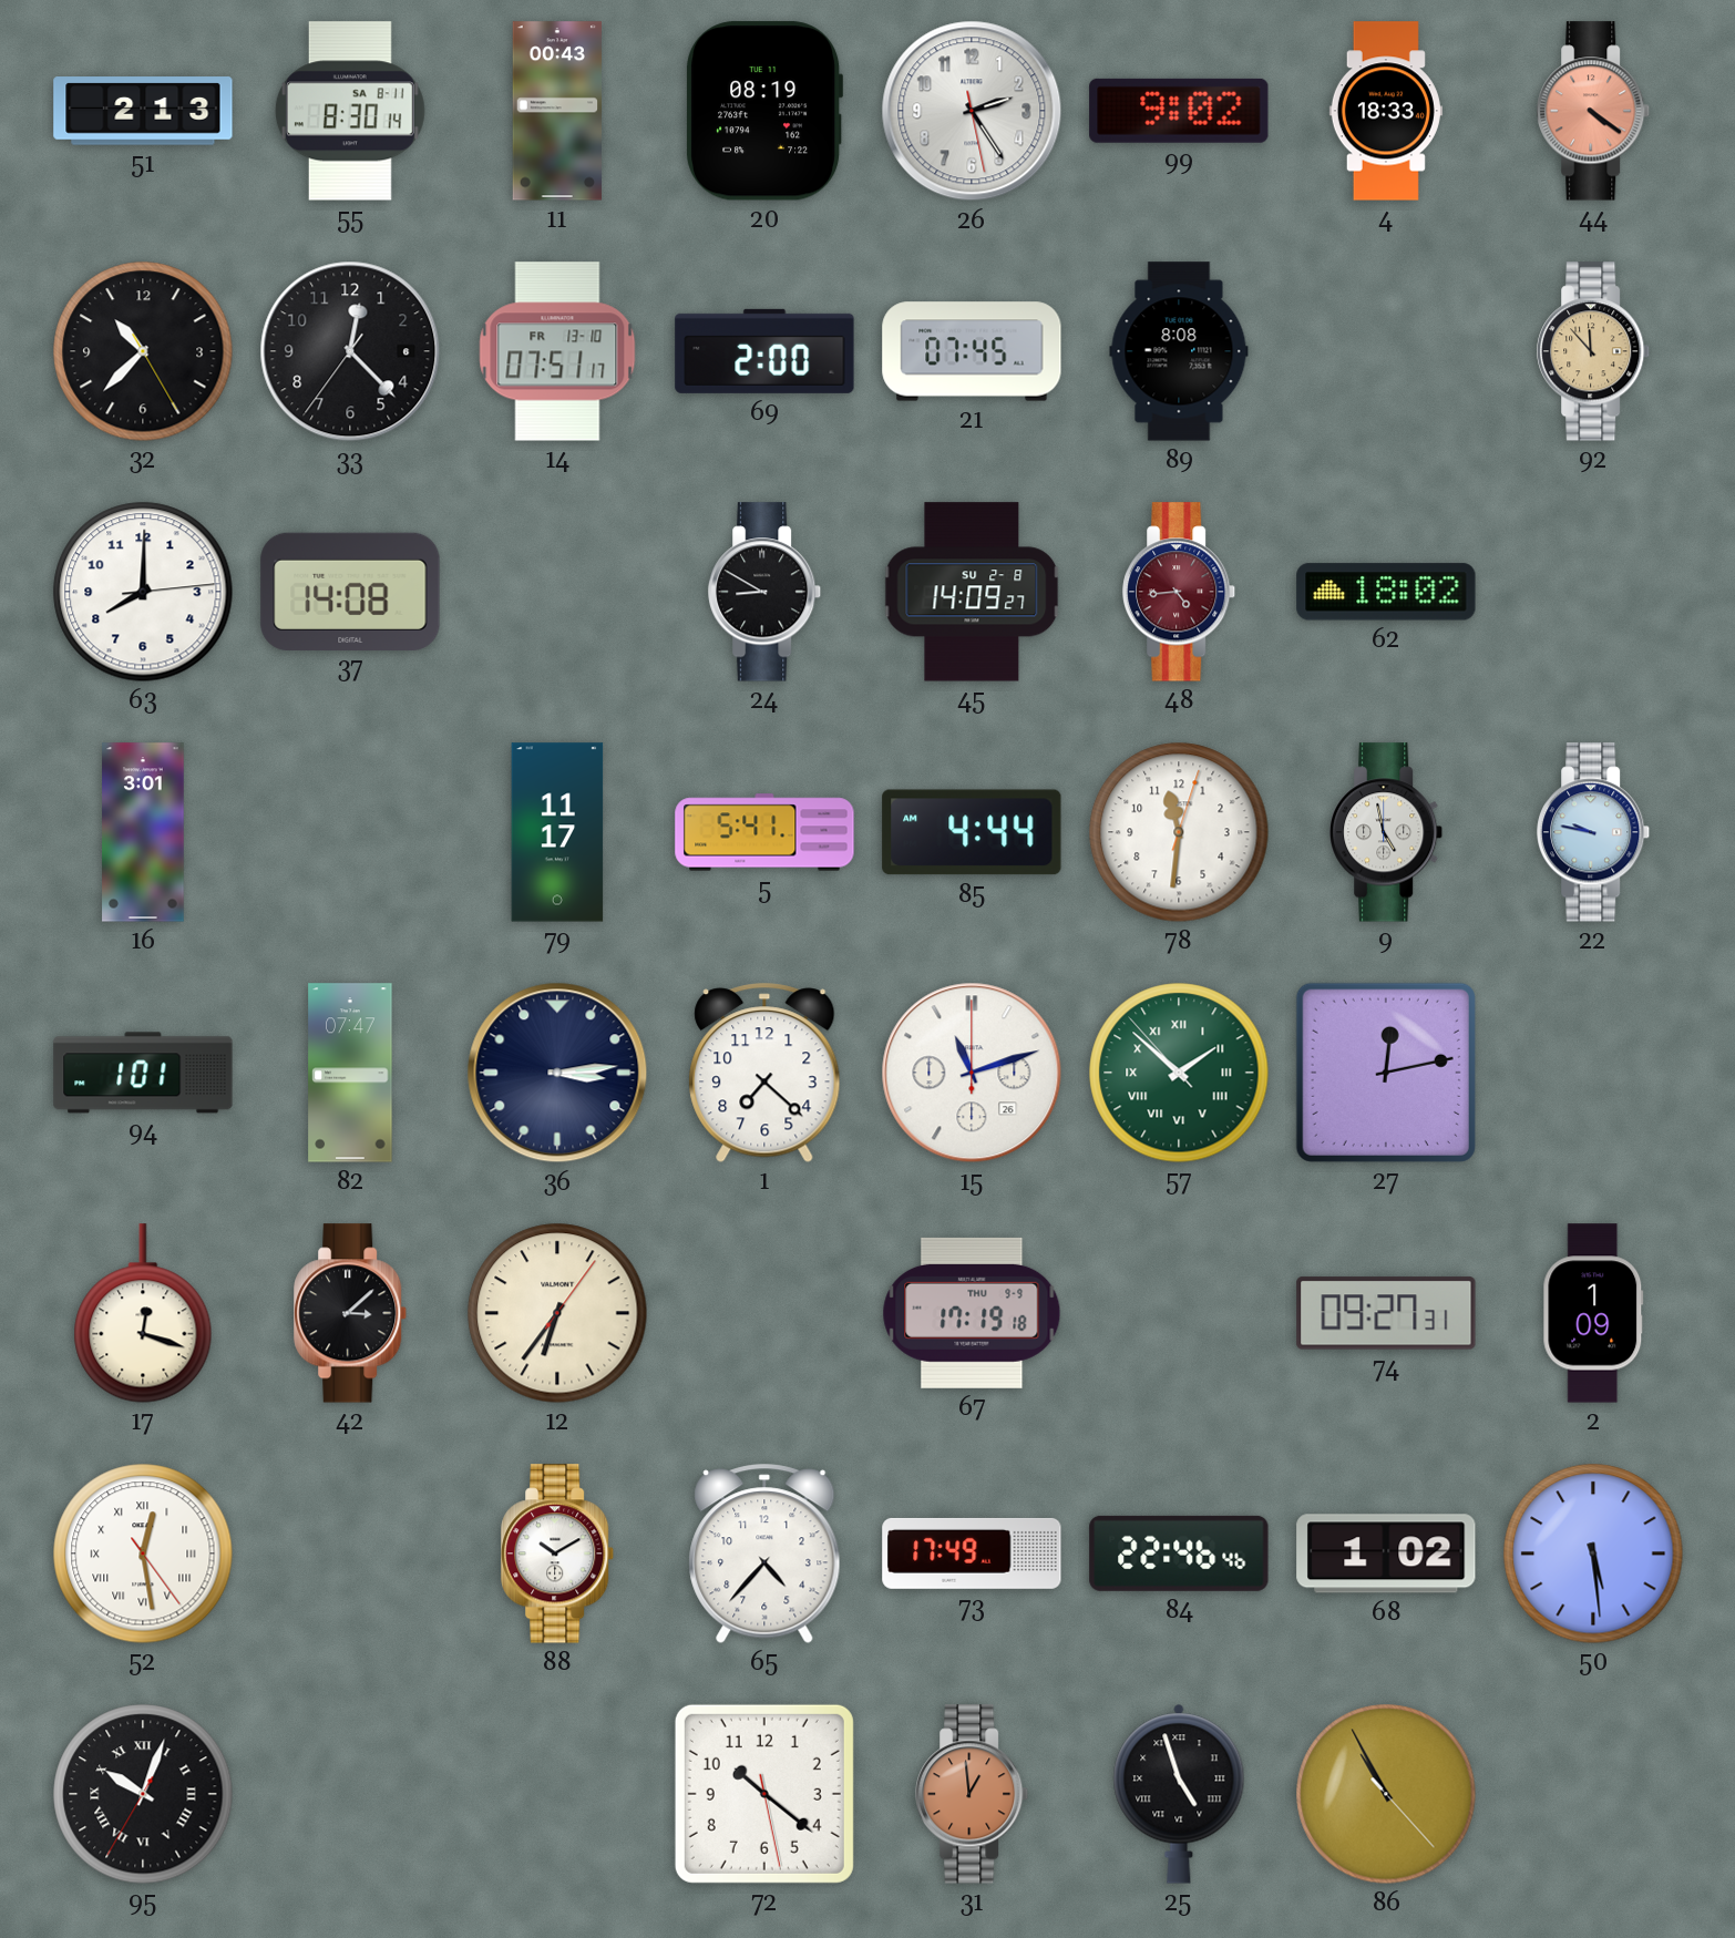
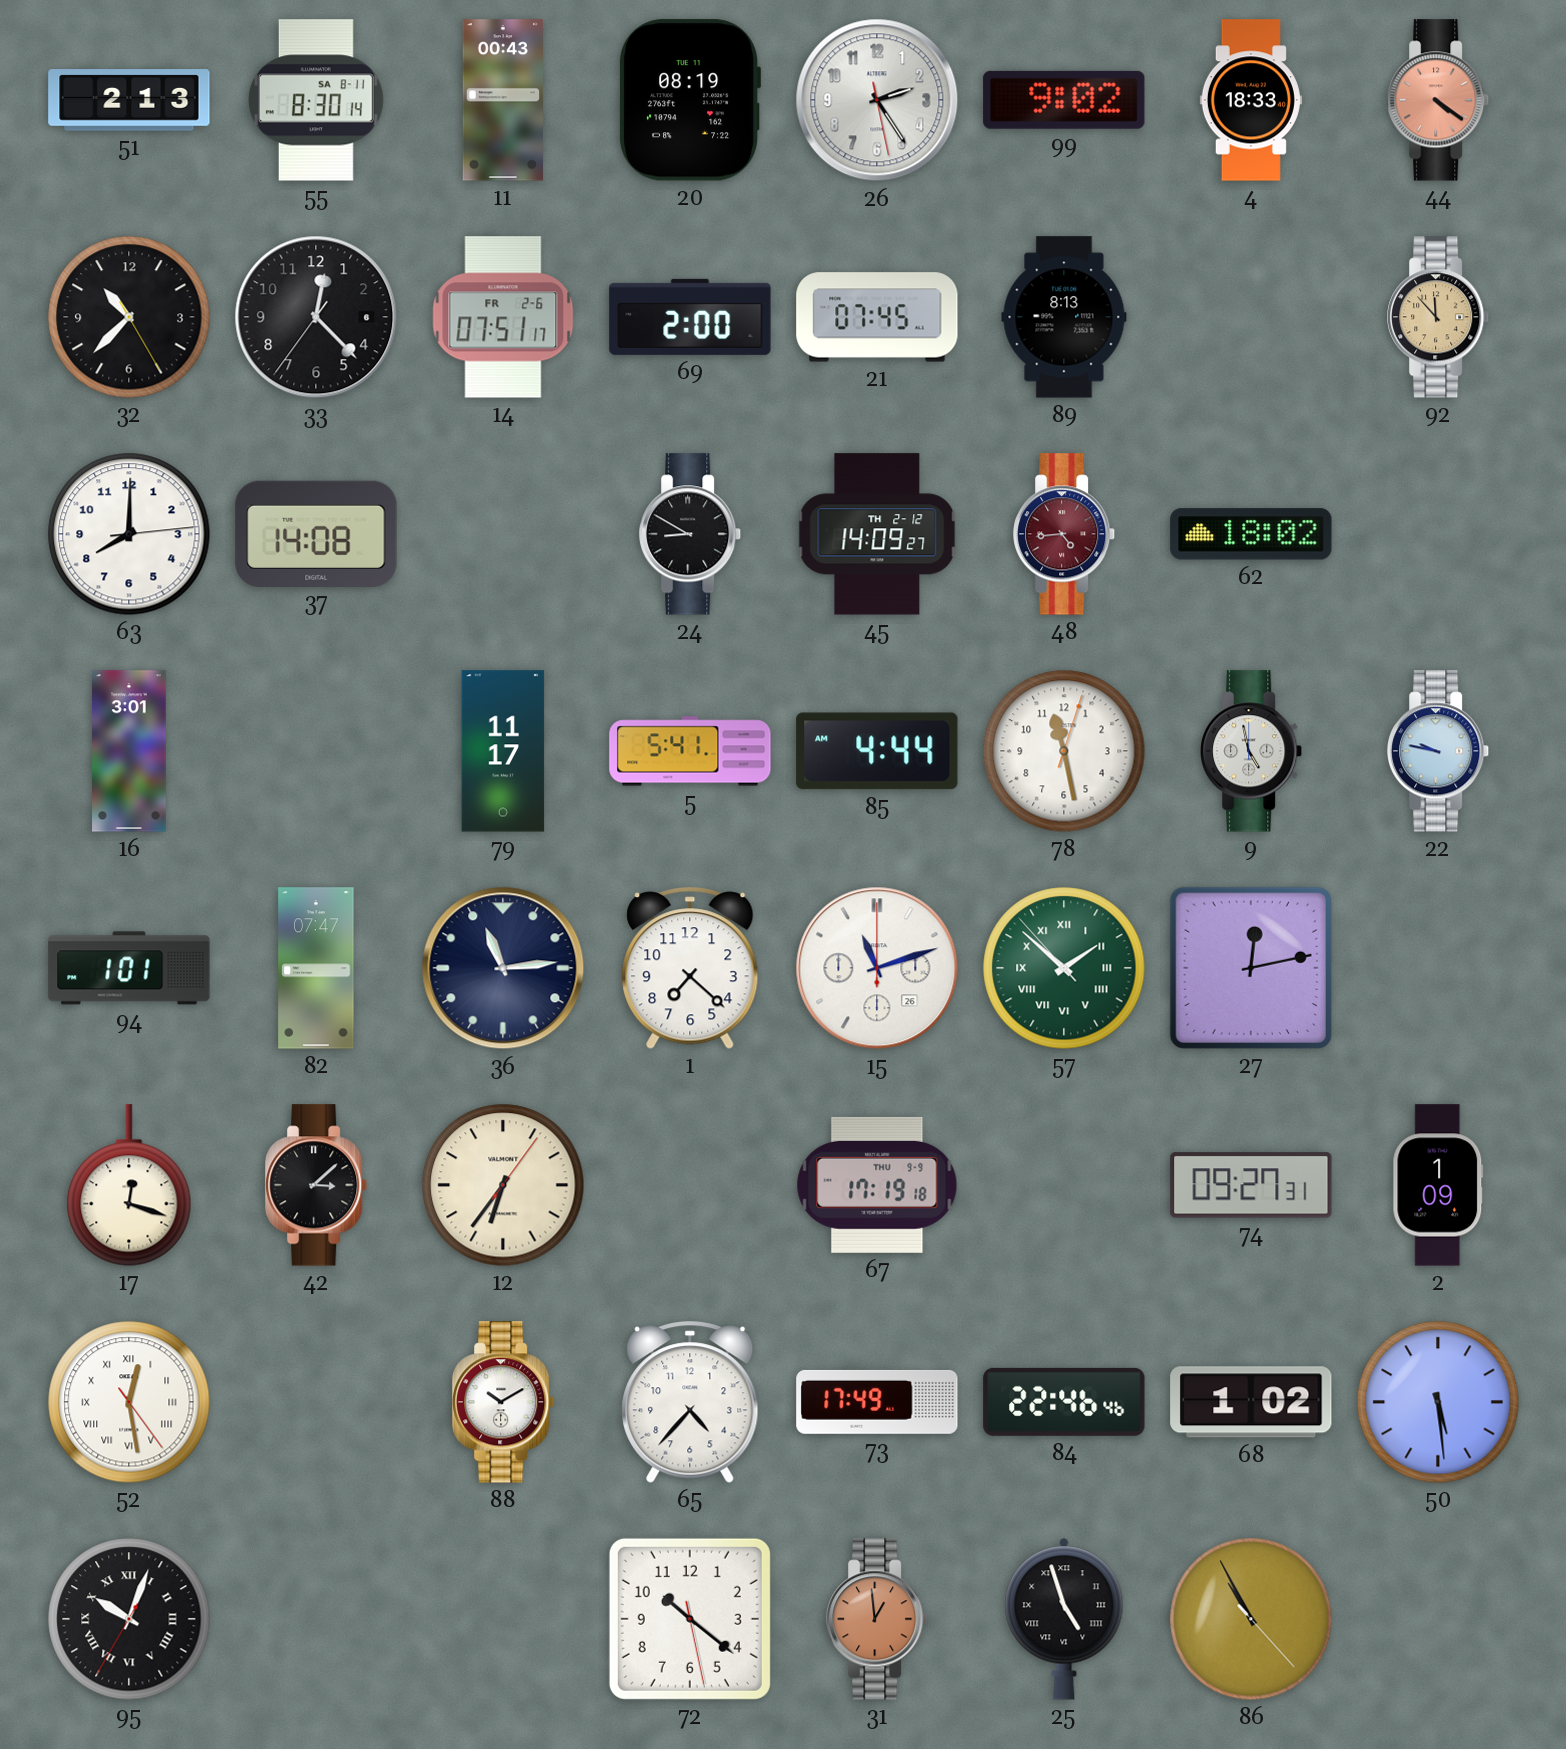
14 date: FR 13-10 -> FR 2-6 (503, 317)
89: 8:08 -> 8:13 (1064, 317)
45 date: SU 2-8 -> TH 2-12 (877, 534)
78: 11:31 -> 11:28 (1064, 751)
36: 3:14 -> 11:14 (503, 968)
